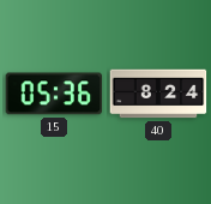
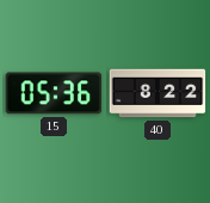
40: 8:24 -> 8:22 (157, 93)
